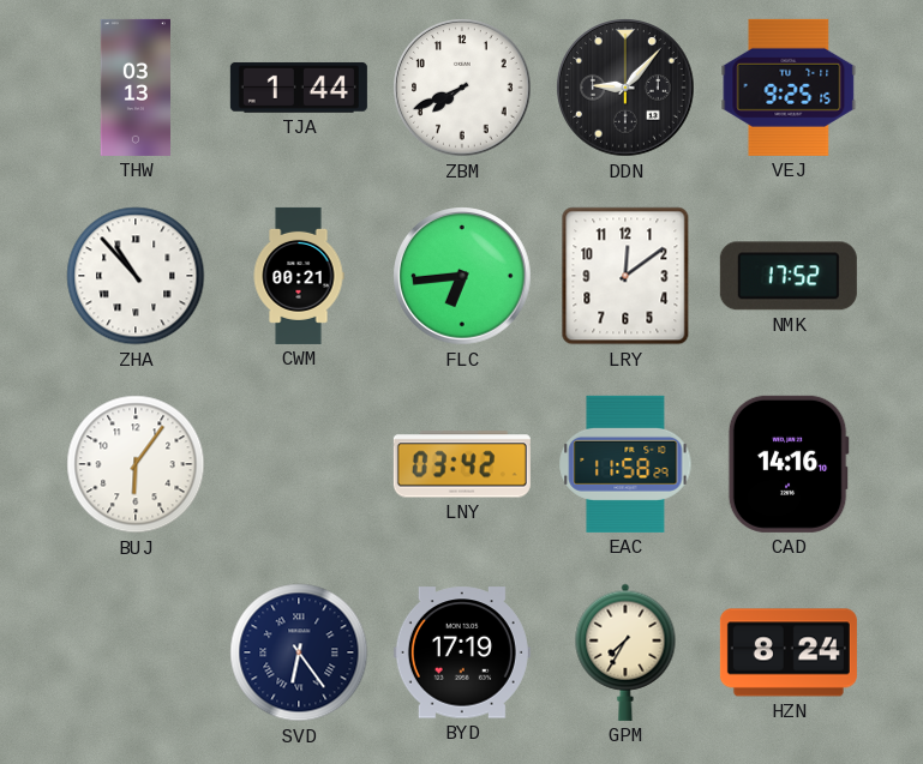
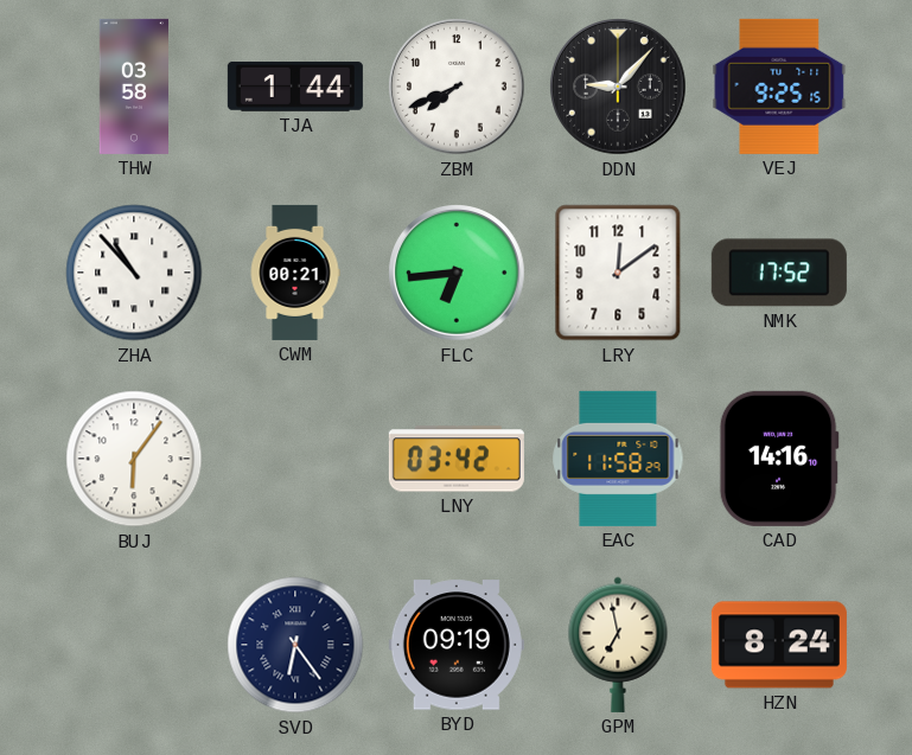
THW: 03:13 -> 03:58 (133, 87)
BYD: 17:19 -> 09:19 (457, 645)
GPM: 7:35 -> 6:58 (618, 645)
